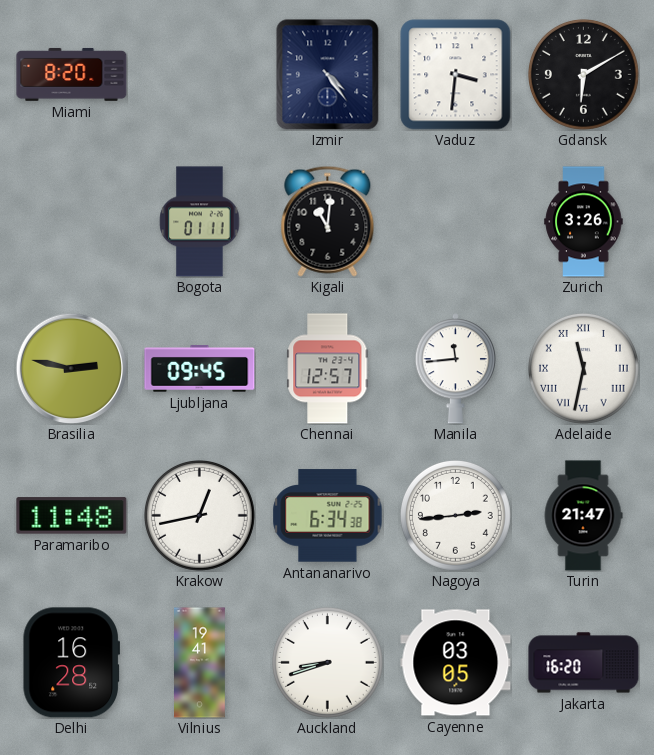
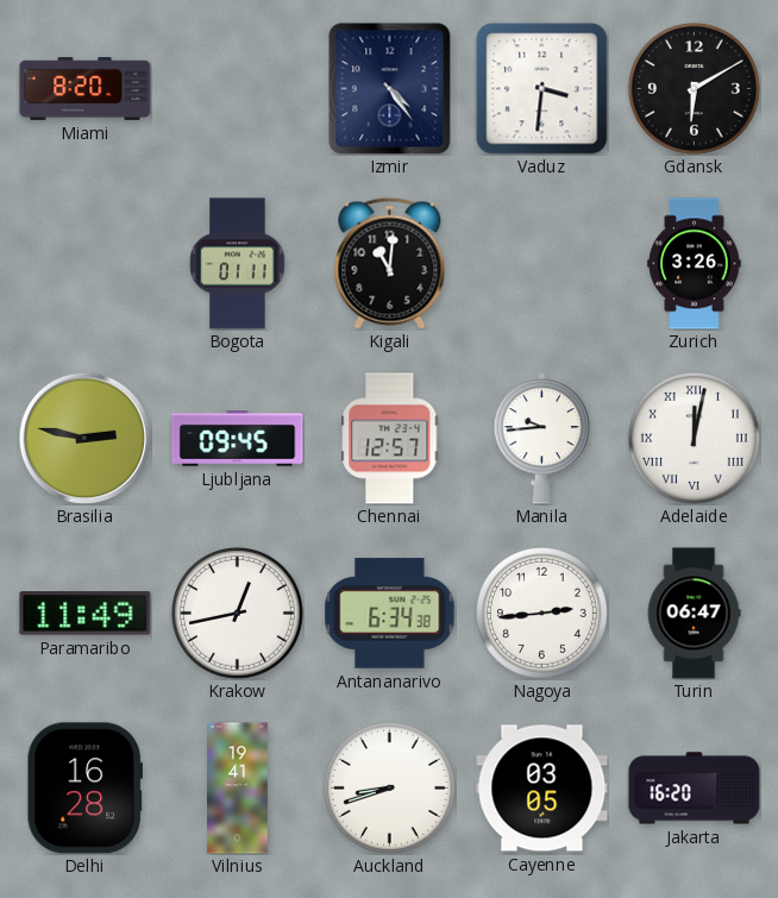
Manila: 11:44 -> 9:44 (541, 439)
Adelaide: 11:32 -> 12:02 (694, 438)
Paramaribo: 11:48 -> 11:49 (86, 614)
Turin: 21:47 -> 06:47 (694, 614)
